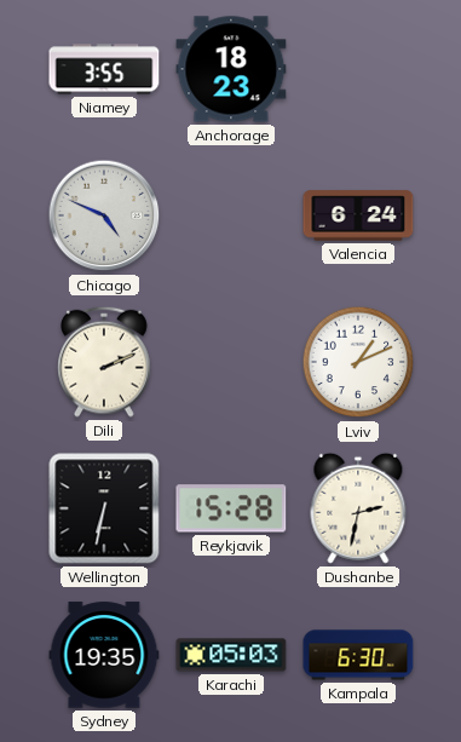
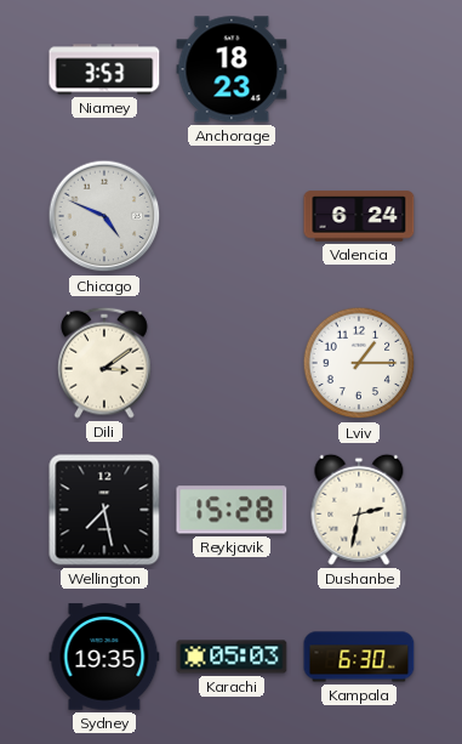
Niamey: 3:55 -> 3:53 (104, 69)
Dili: 2:11 -> 3:09 (104, 363)
Lviv: 1:11 -> 1:15 (359, 363)
Wellington: 6:32 -> 7:28 (104, 510)
